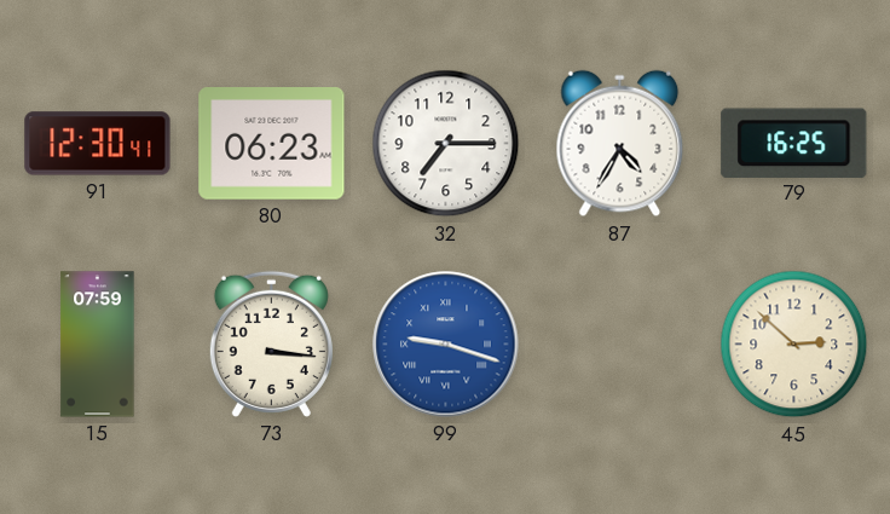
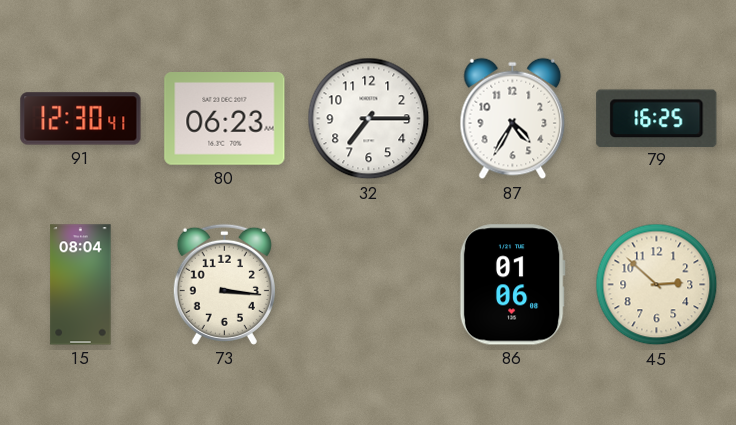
15: 07:59 -> 08:04 (81, 285)
99: 9:18 -> none (446, 345)
86: none -> 01:06 (512, 285)
